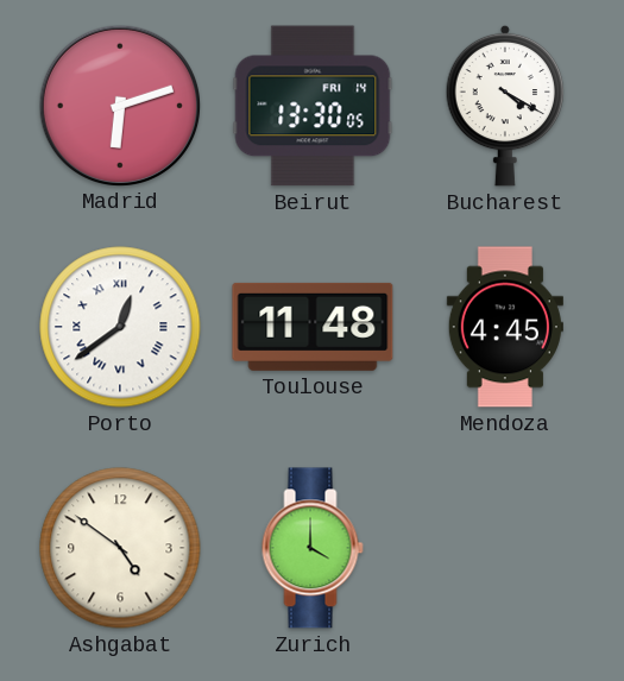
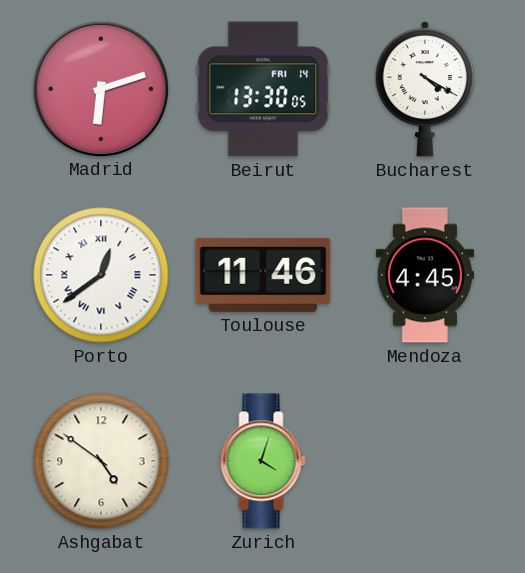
Toulouse: 11:48 -> 11:46 (263, 275)
Zurich: 4:00 -> 4:03 (263, 461)
